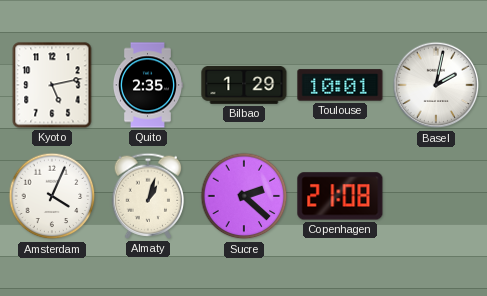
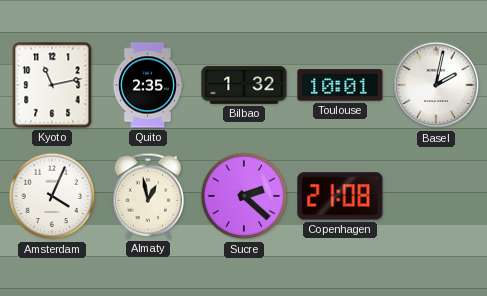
Kyoto: 5:13 -> 11:13 (52, 85)
Bilbao: 1:29 -> 1:32 (244, 86)
Almaty: 1:03 -> 12:58 (148, 196)
